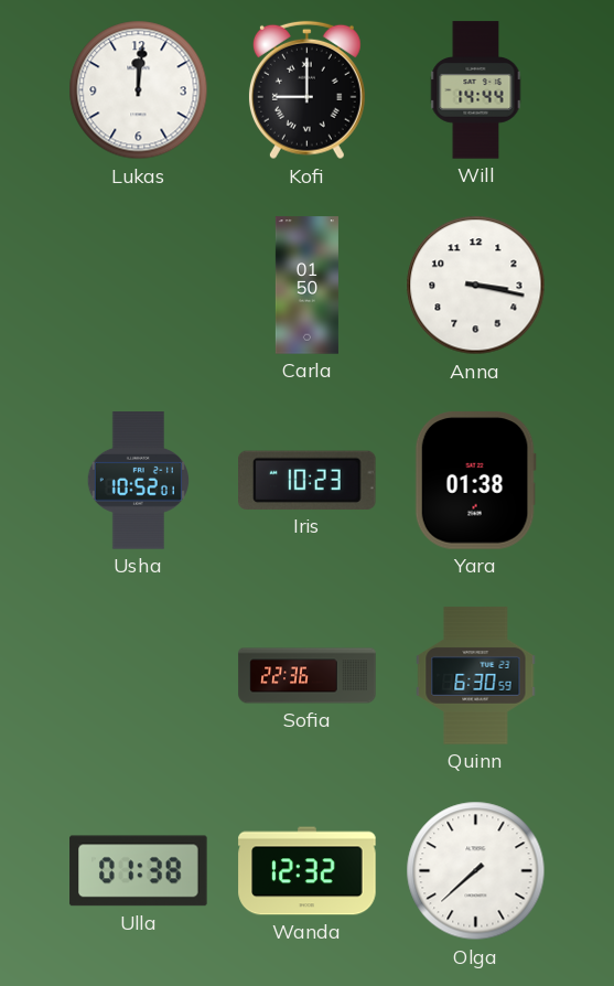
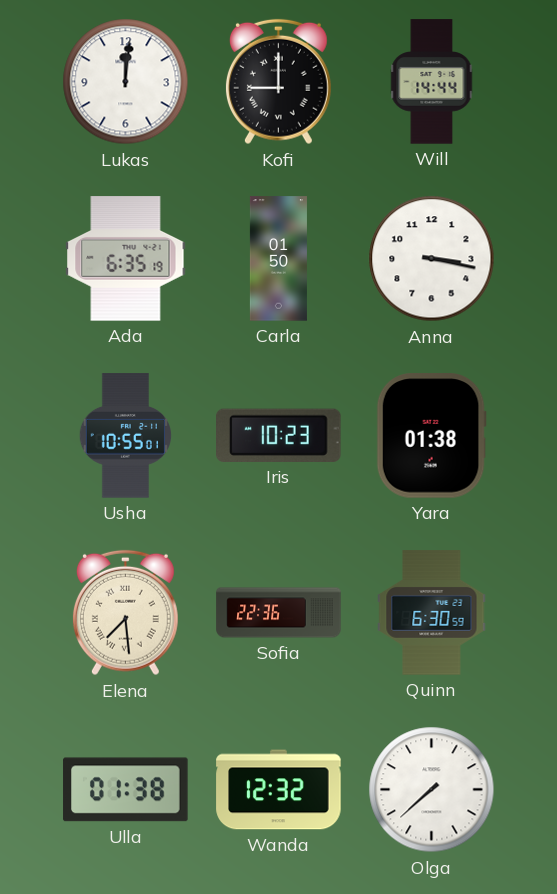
Ada: none -> 6:35 (126, 259)
Usha: 10:52 -> 10:55 (125, 436)
Elena: none -> 7:29 (125, 613)
